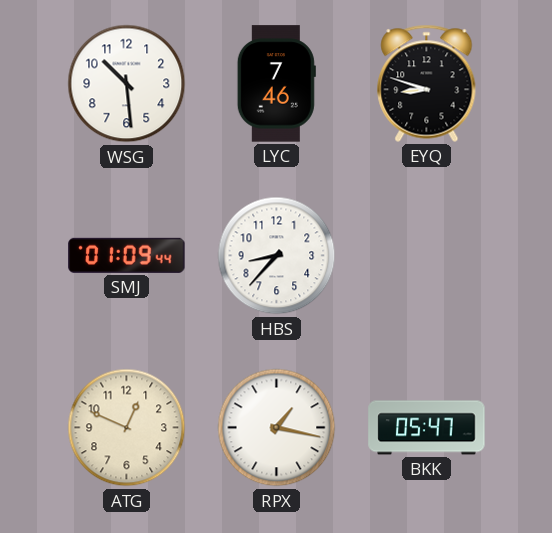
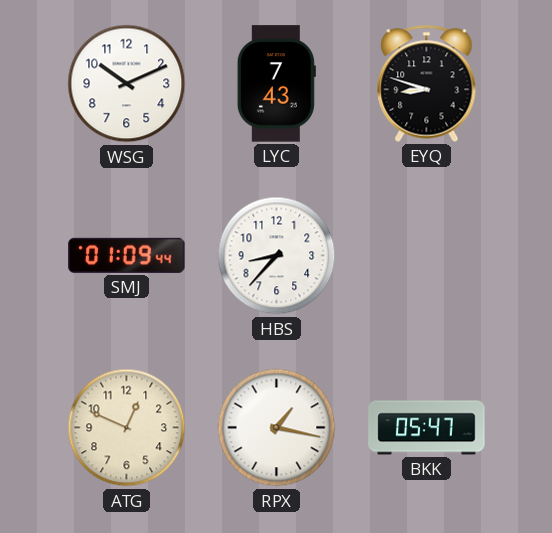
WSG: 10:29 -> 10:11 (127, 84)
LYC: 7:46 -> 7:43 (276, 84)
